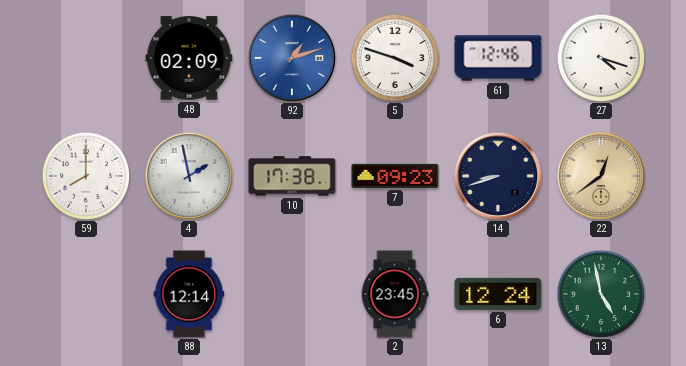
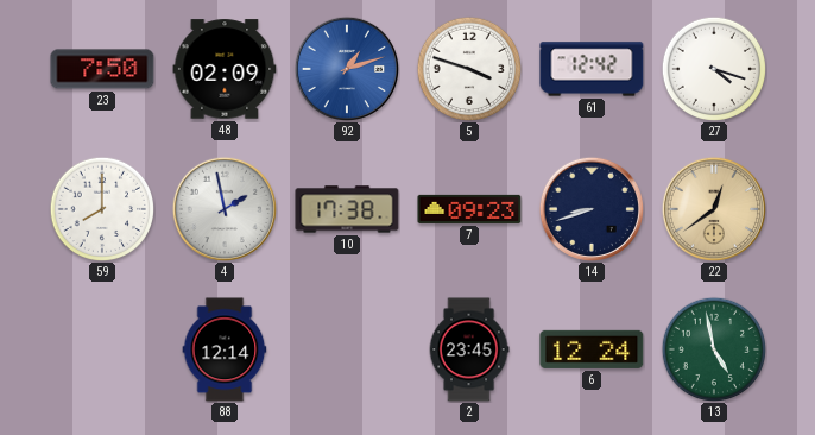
23: none -> 7:50 (102, 69)
61: 12:46 -> 12:42 (592, 69)
